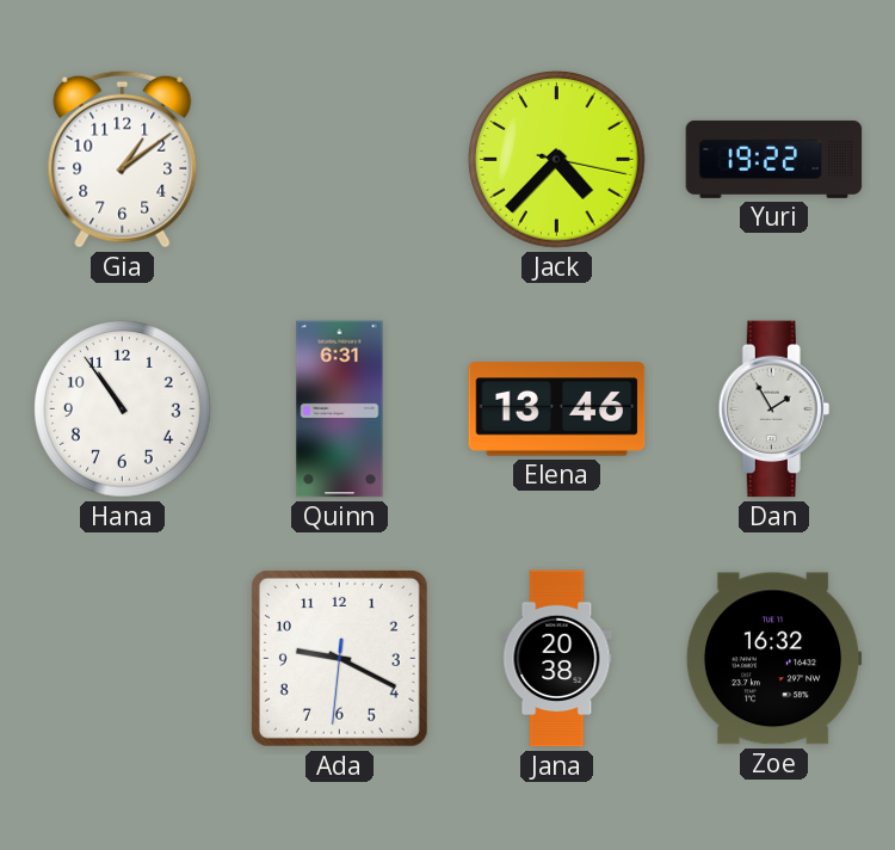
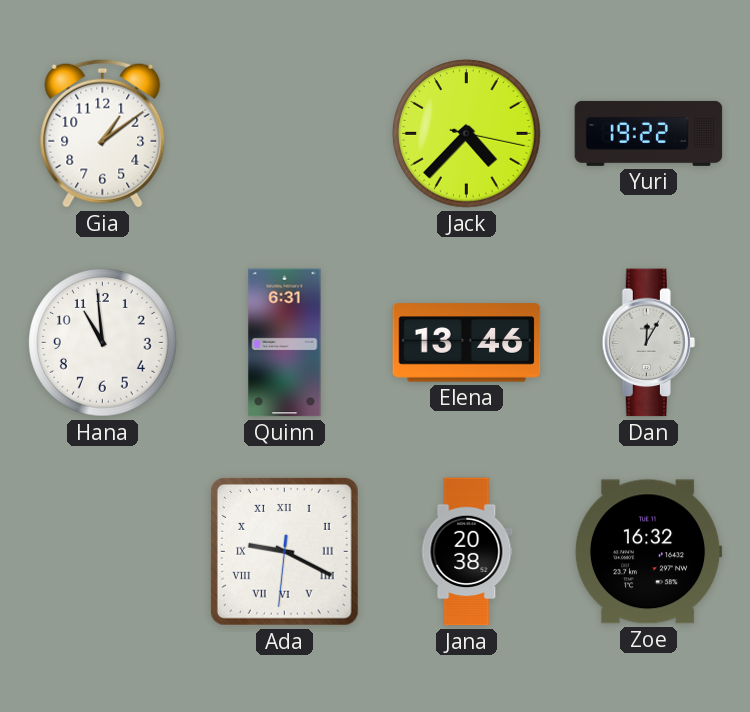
Hana: 10:54 -> 10:59 (103, 343)
Dan: 1:55 -> 12:05 (648, 343)
Ada numerals: Arabic -> Roman (284, 551)
